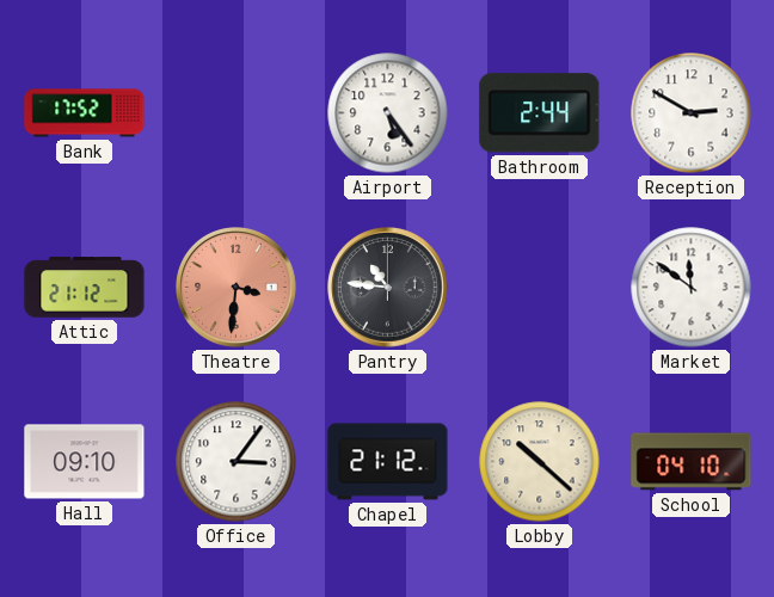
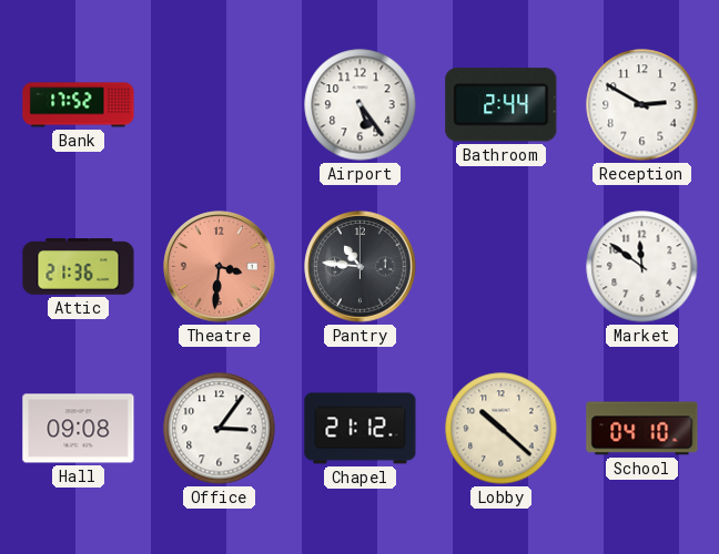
Attic: 21:12 -> 21:36 (79, 267)
Hall: 09:10 -> 09:08 (79, 429)
